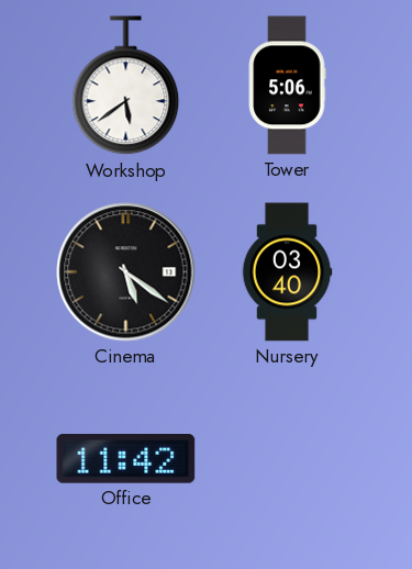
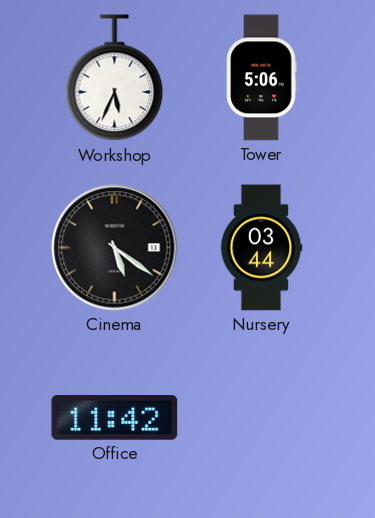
Workshop: 5:39 -> 5:34 (115, 78)
Nursery: 03:40 -> 03:44 (261, 248)
